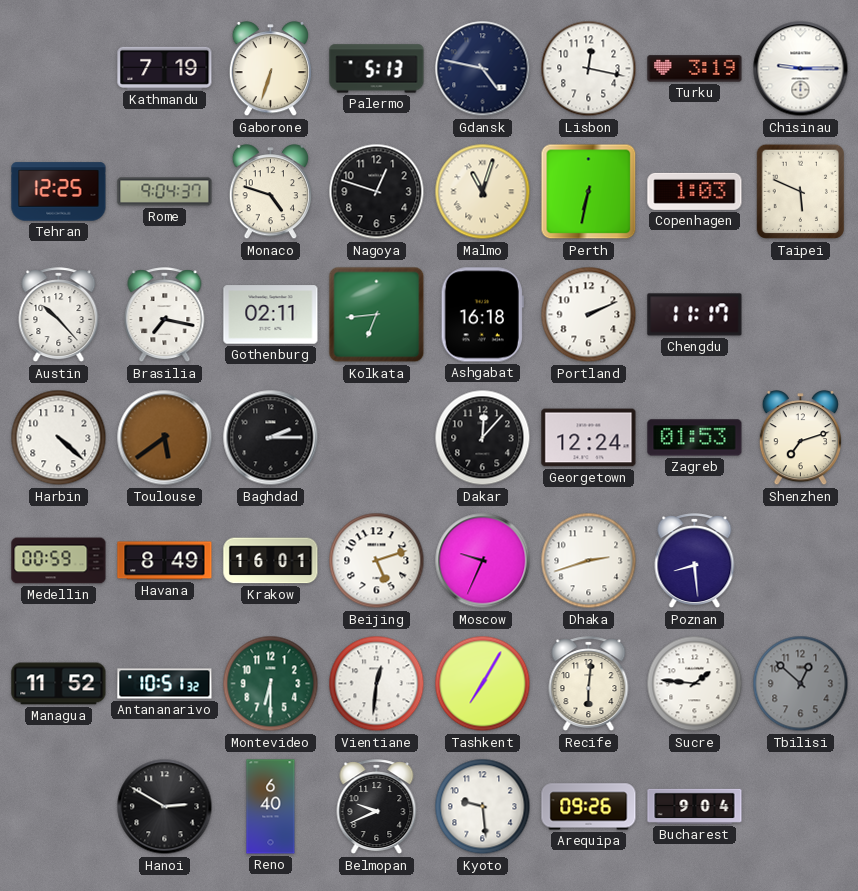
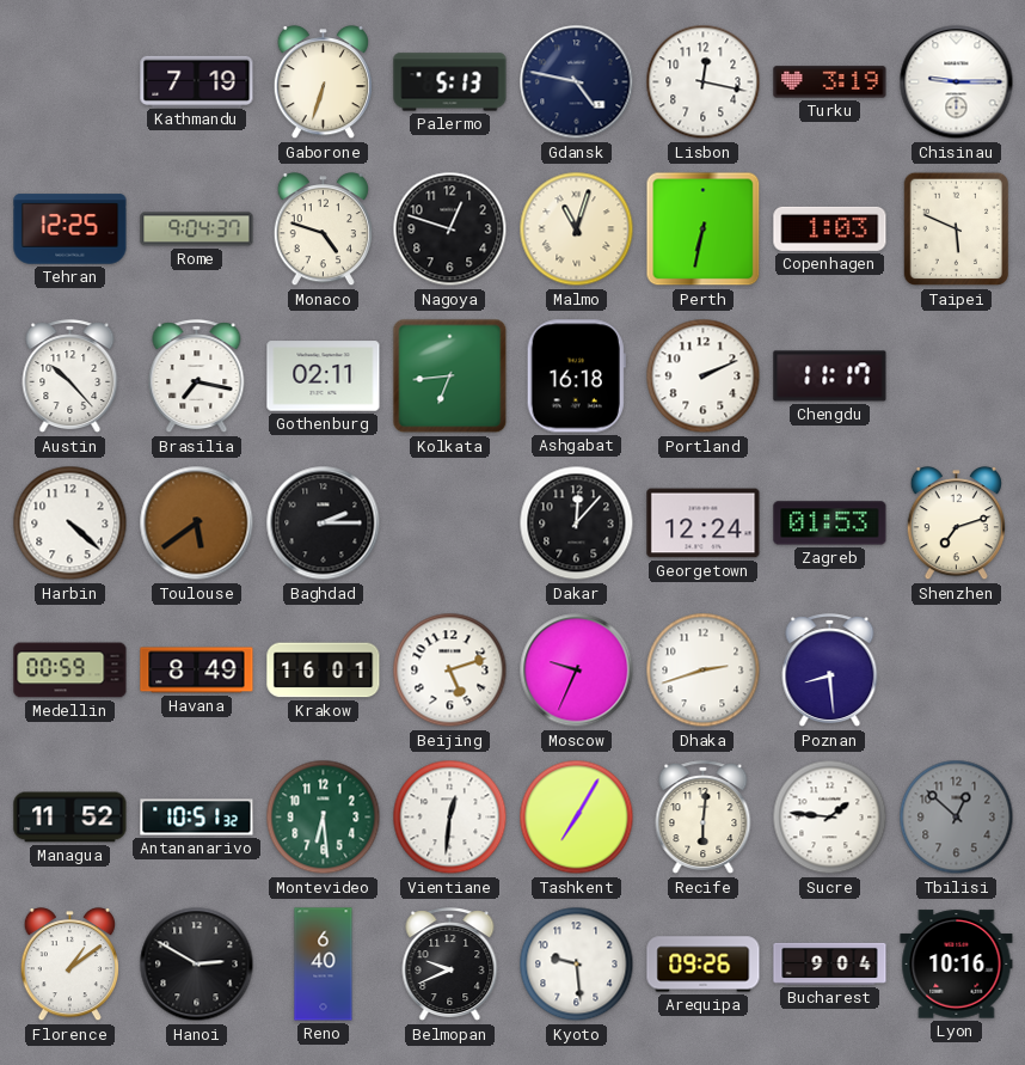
Montevideo: 6:30 -> 6:29 (324, 818)
Florence: none -> 1:09 (69, 965)
Lyon: none -> 10:16 (957, 965)
